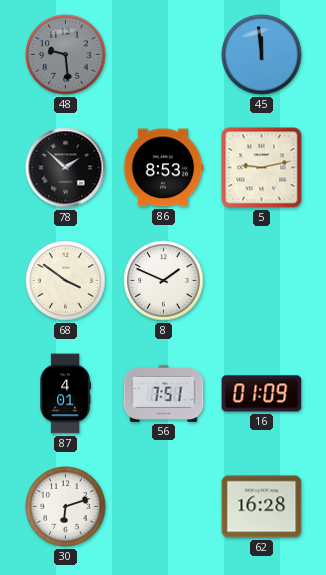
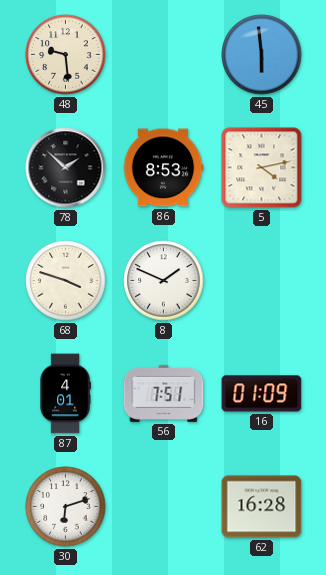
48 dial: grey -> cream (66, 55)
45: 11:59 -> 5:59 (262, 55)
5: 9:13 -> 4:13 (262, 168)
68: 3:51 -> 3:48 (66, 281)
